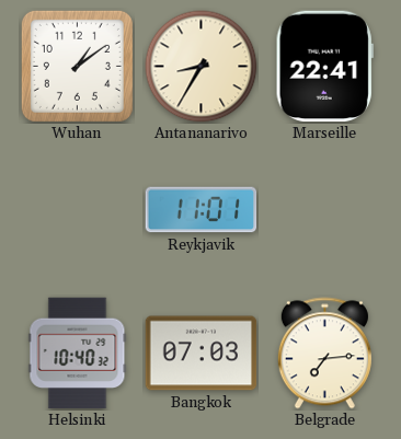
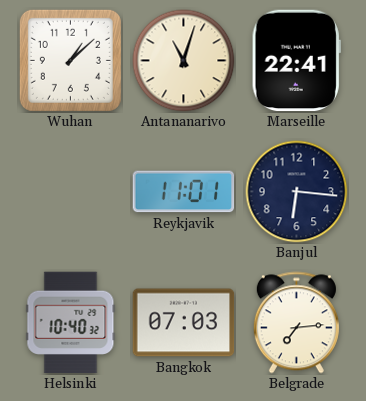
Wuhan: 1:09 -> 1:08 (70, 60)
Antananarivo: 8:35 -> 11:03 (184, 61)
Banjul: none -> 6:16 (297, 192)
